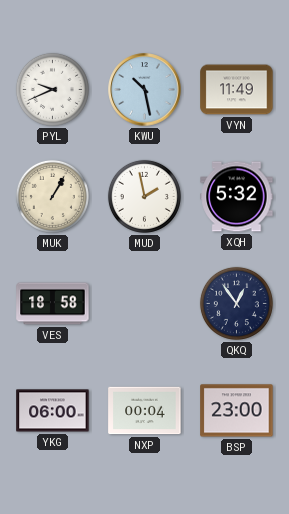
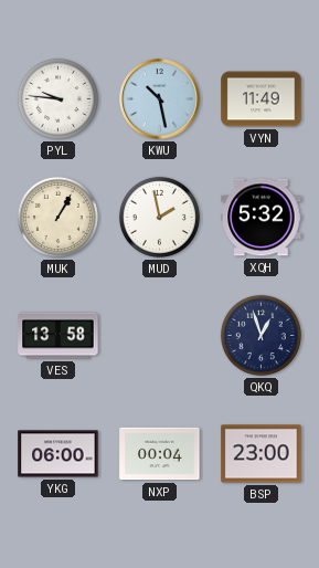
PYL: 9:41 -> 9:46 (57, 98)
VES: 18:58 -> 13:58 (59, 336)
QKQ: 12:54 -> 12:57 (260, 335)
